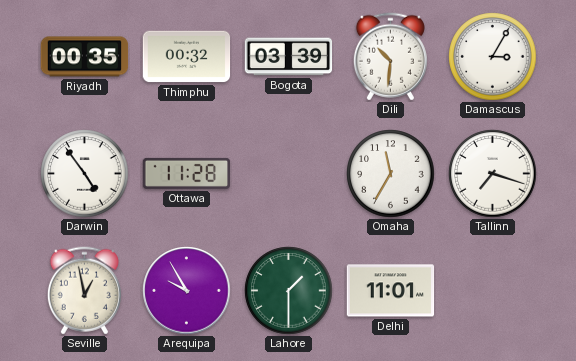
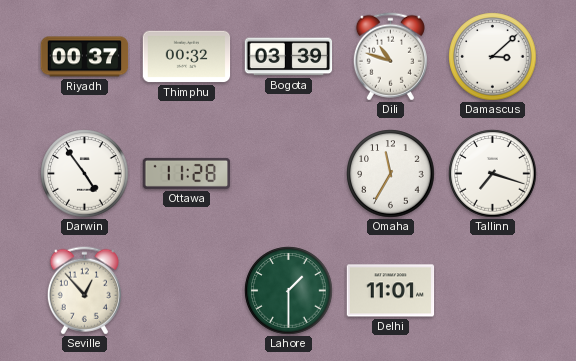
Riyadh: 00:35 -> 00:37 (85, 57)
Dili: 10:31 -> 10:48 (390, 57)
Damascus: 3:05 -> 3:08 (493, 57)
Seville: 12:58 -> 12:53 (84, 291)
Arequipa: 9:55 -> none (187, 291)
